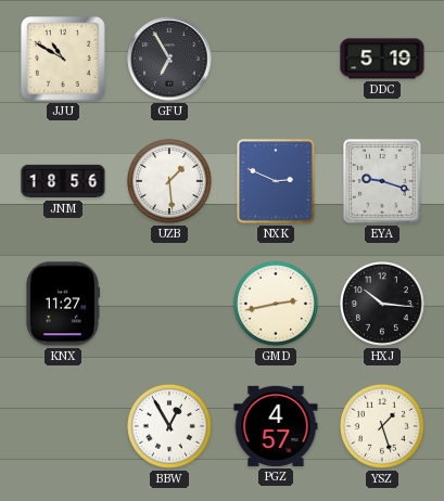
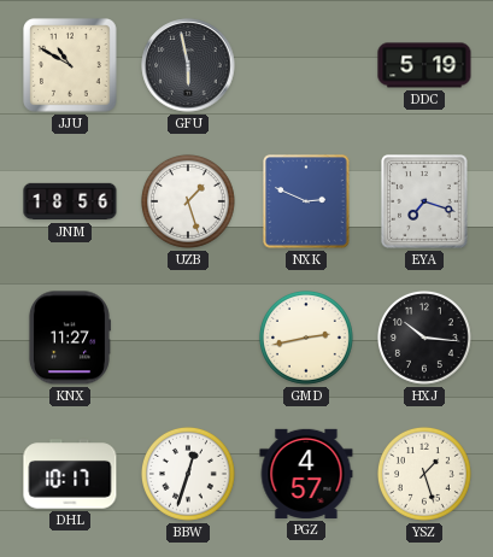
GFU: 6:55 -> 5:58 (188, 65)
UZB: 1:29 -> 1:27 (188, 201)
EYA: 9:18 -> 7:18 (424, 201)
DHL: none -> 10:17 (70, 474)
BBW: 12:55 -> 12:33 (188, 474)
